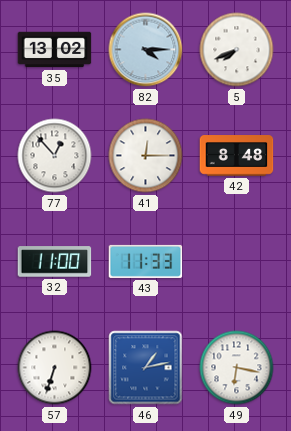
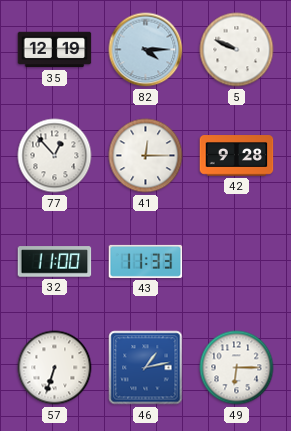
35: 13:02 -> 12:19 (55, 50)
5: 7:41 -> 9:49 (237, 50)
42: 8:48 -> 9:28 (237, 156)
49: 6:17 -> 6:15 (237, 368)
